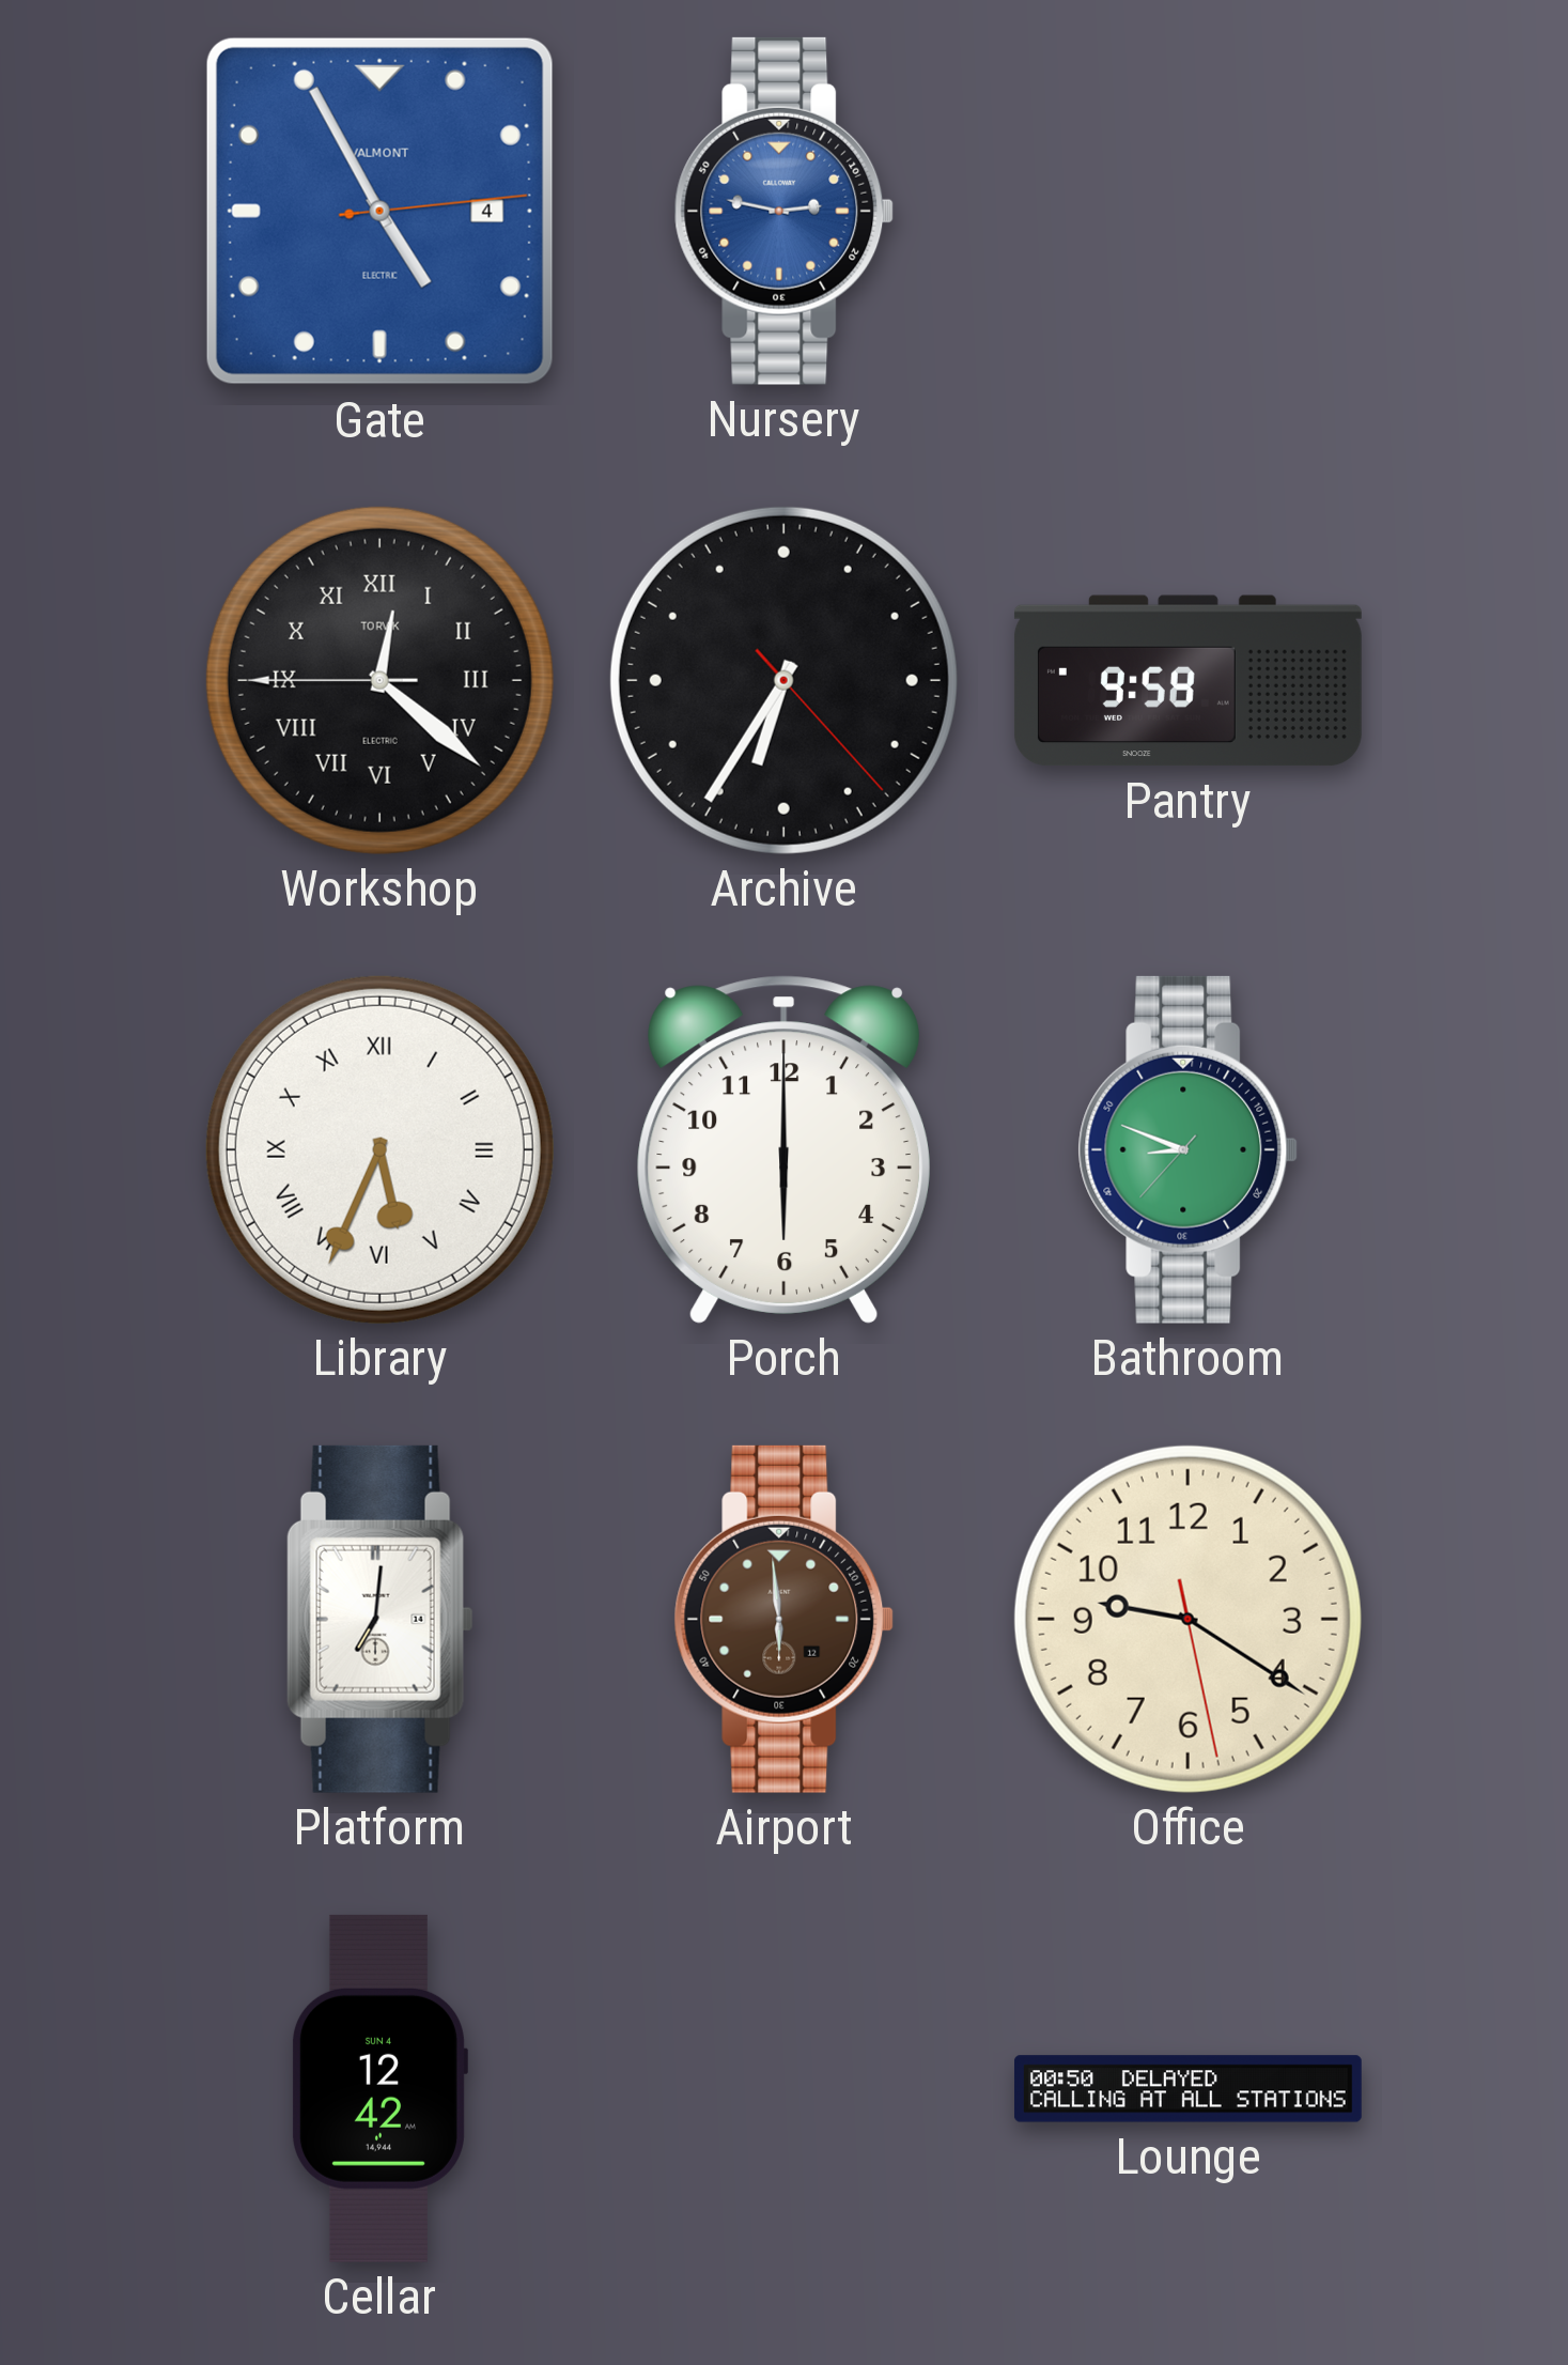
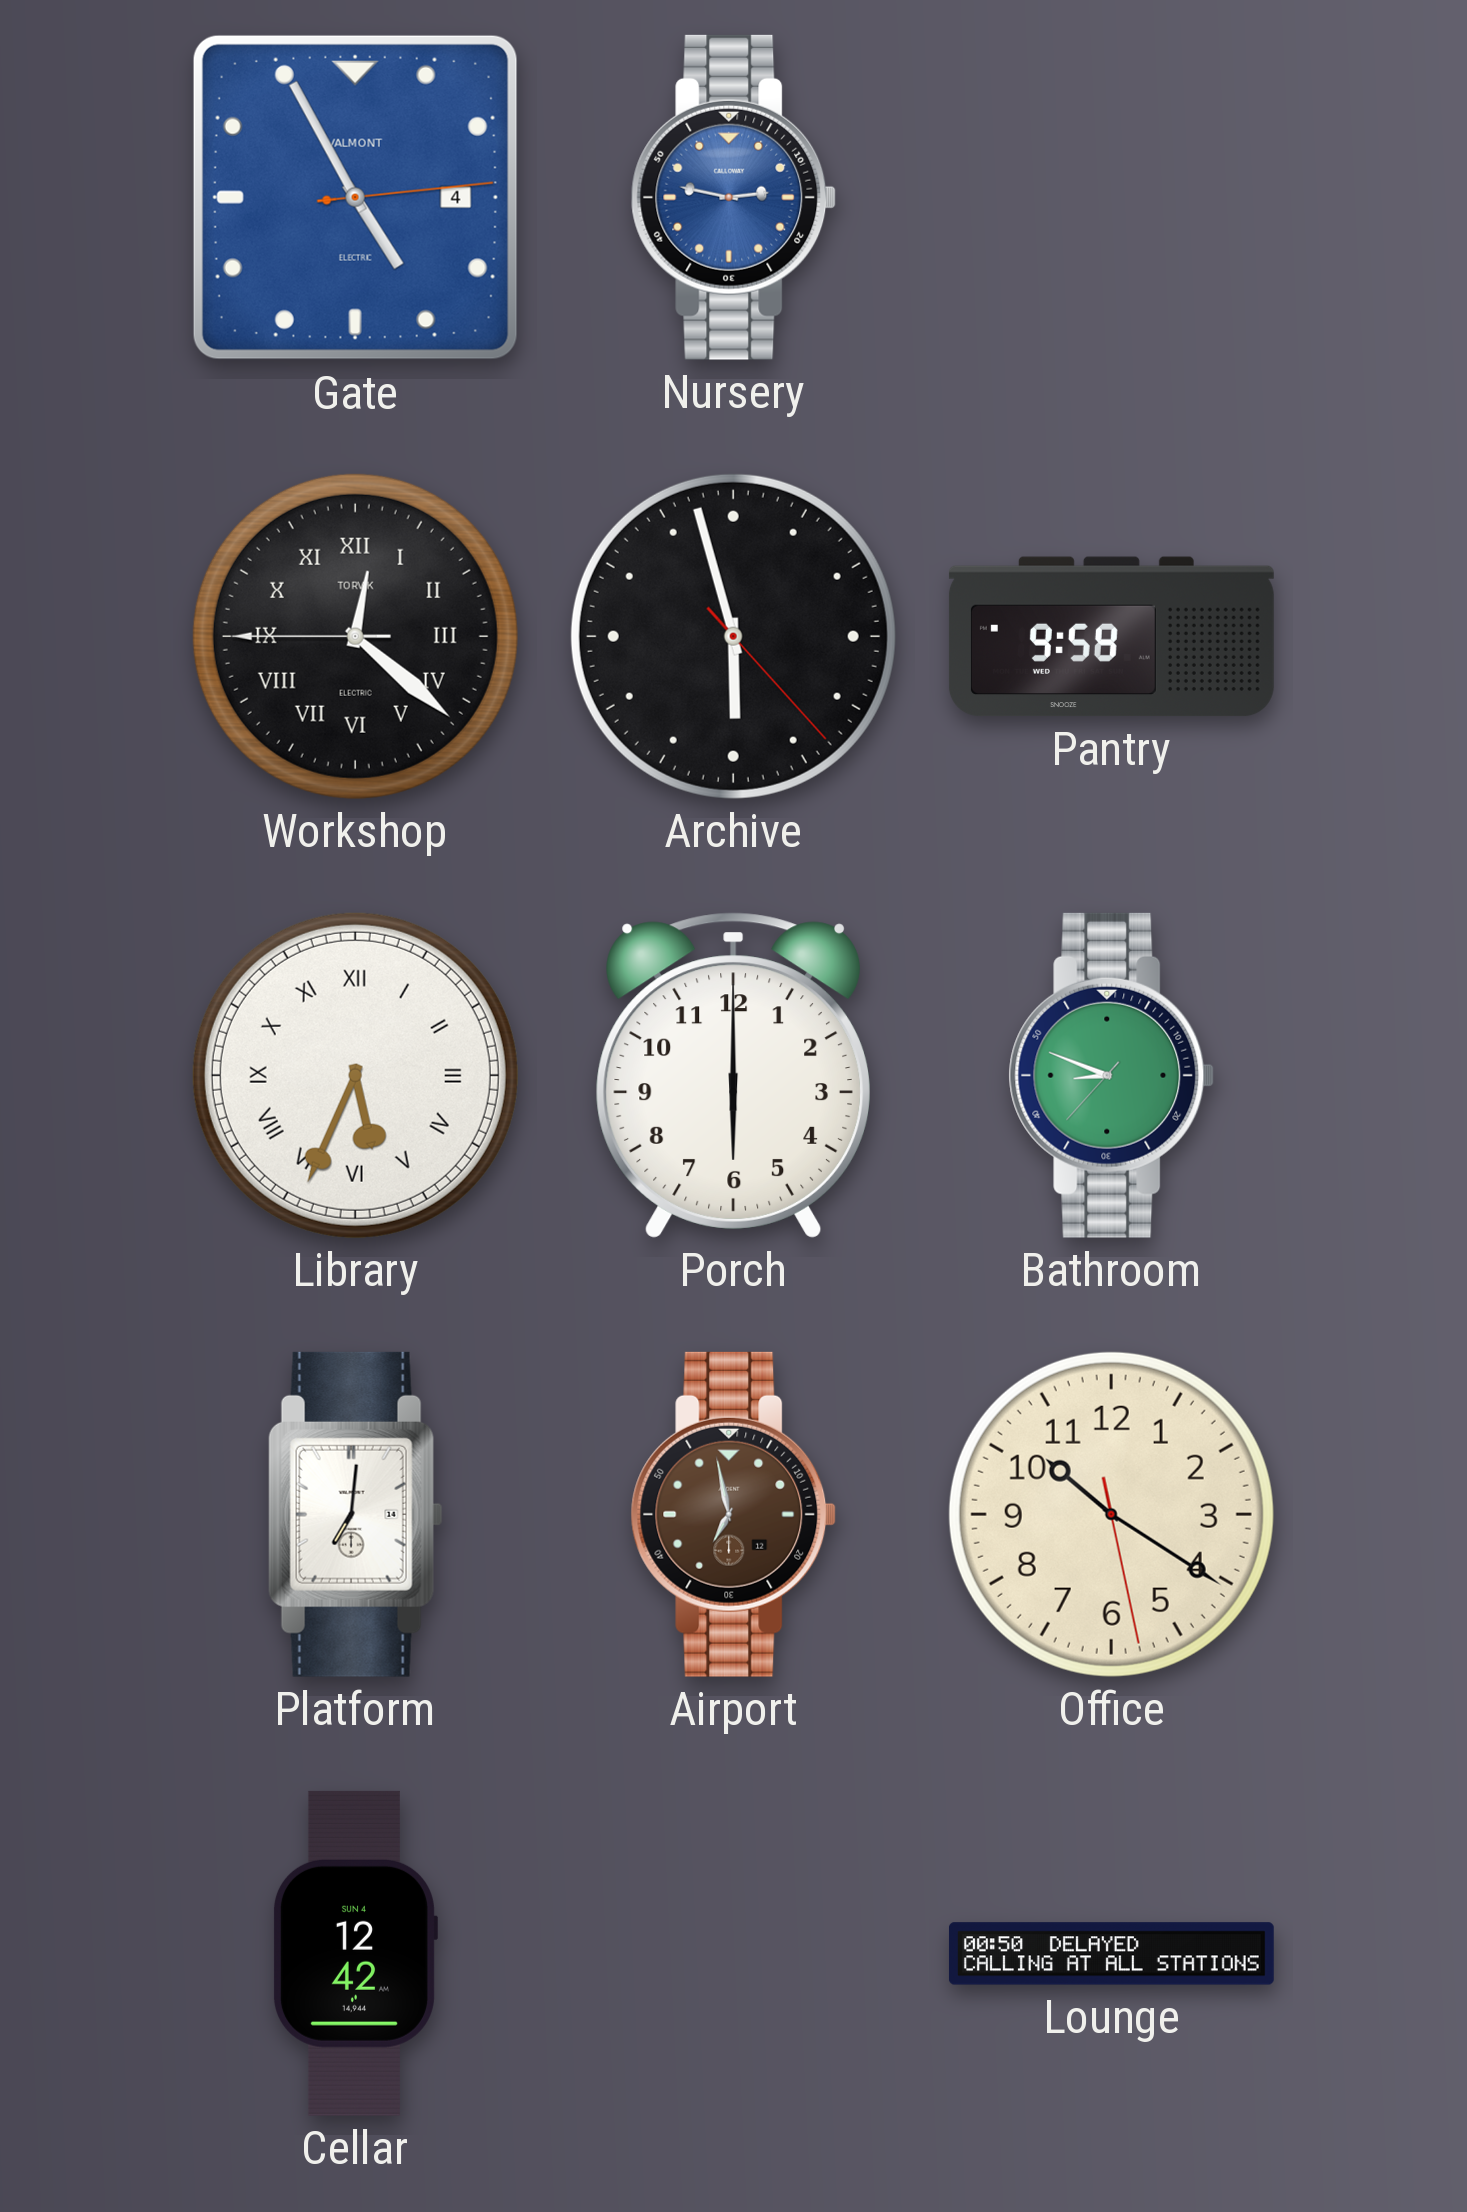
Archive: 6:35 -> 5:57 (733, 636)
Airport: 5:59 -> 6:58 (734, 1514)
Office: 9:20 -> 10:20 (1111, 1514)
